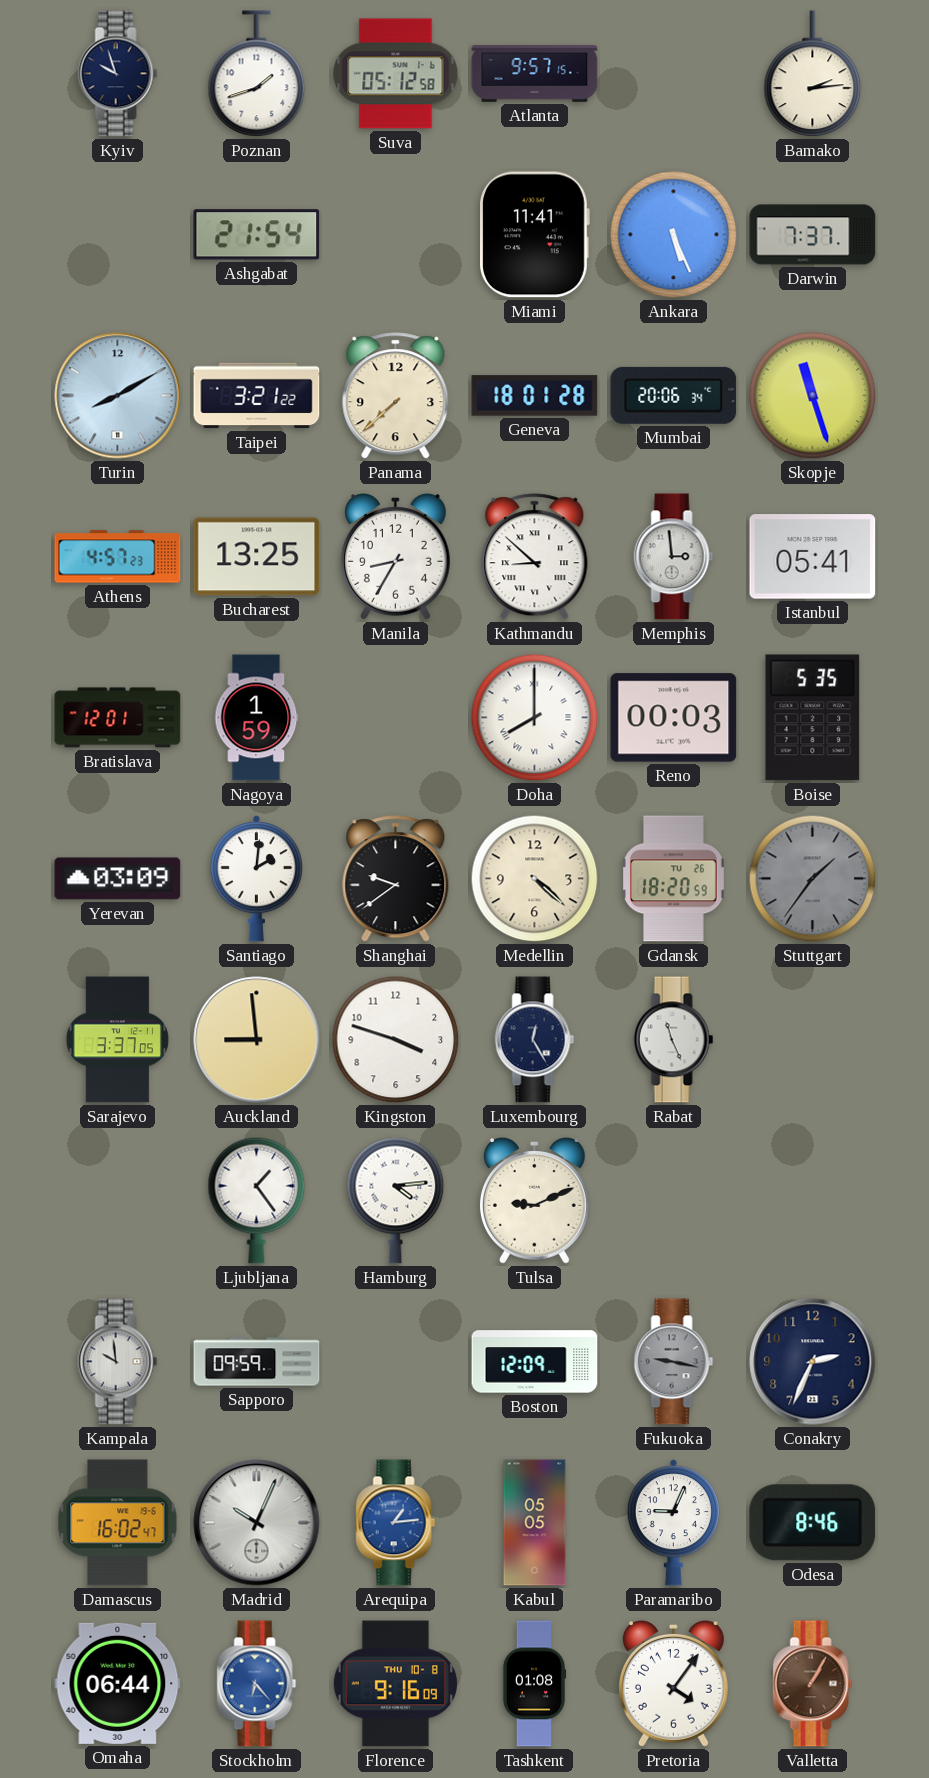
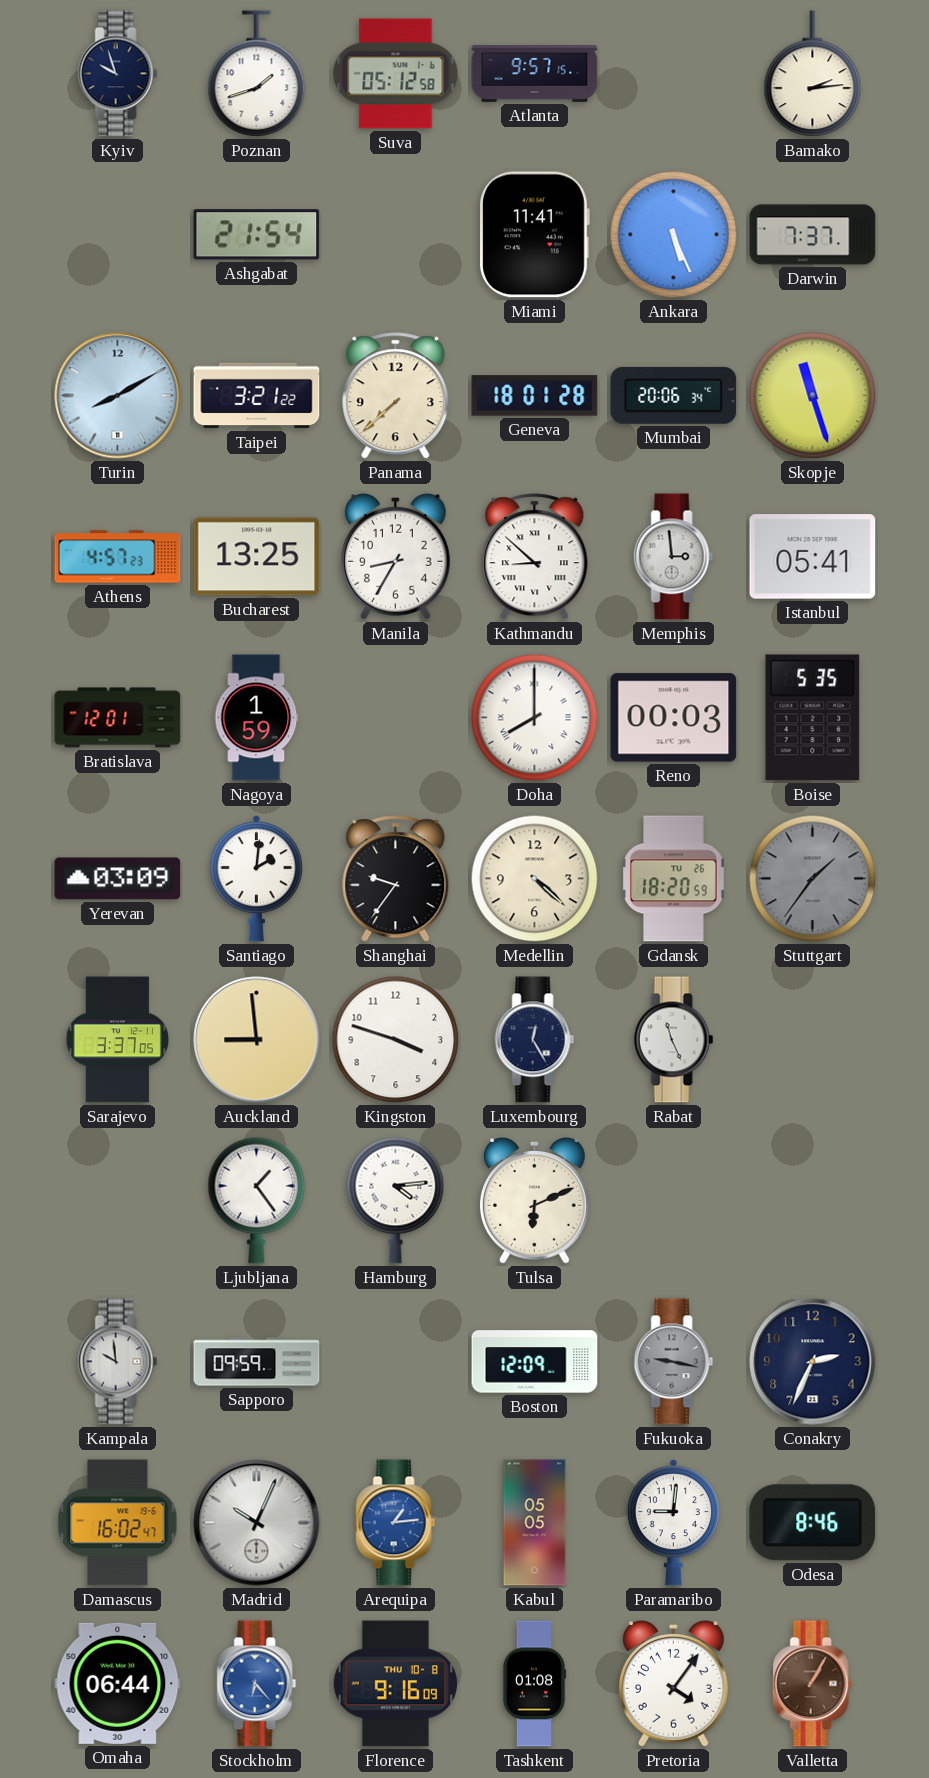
Shanghai: 9:39 -> 9:36 (396, 879)
Tulsa: 9:11 -> 6:11 (534, 1201)
Paramaribo: 9:04 -> 9:01 (673, 1523)
